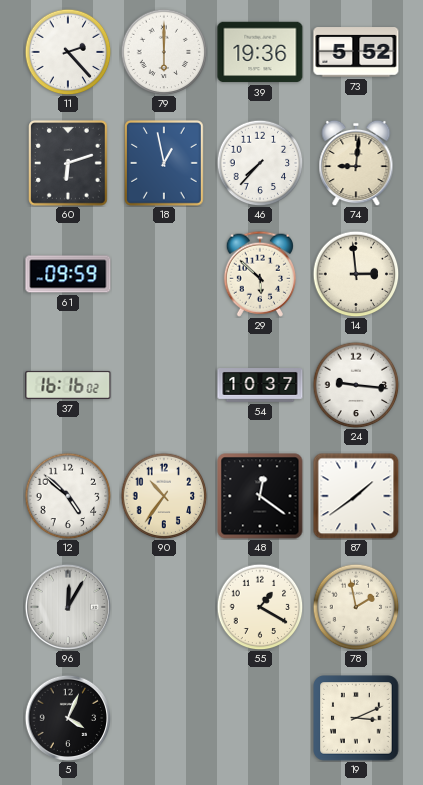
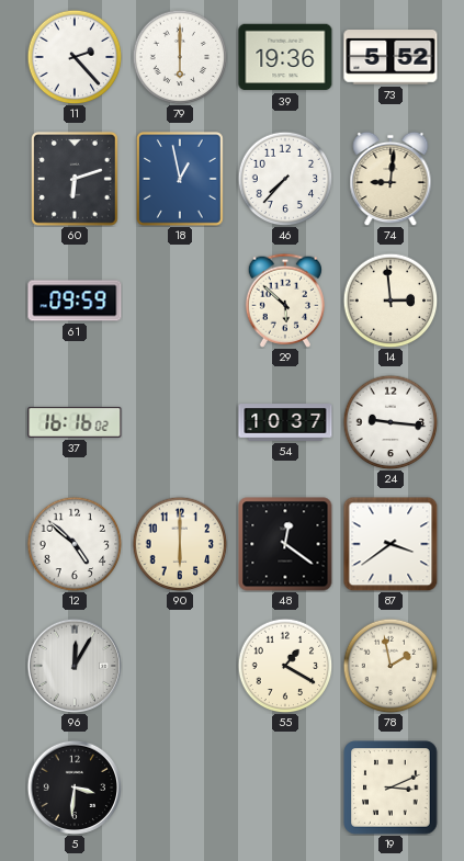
90: 10:36 -> 6:00 (180, 544)
87: 1:39 -> 3:39 (391, 544)
5: 4:04 -> 3:31 (73, 786)
